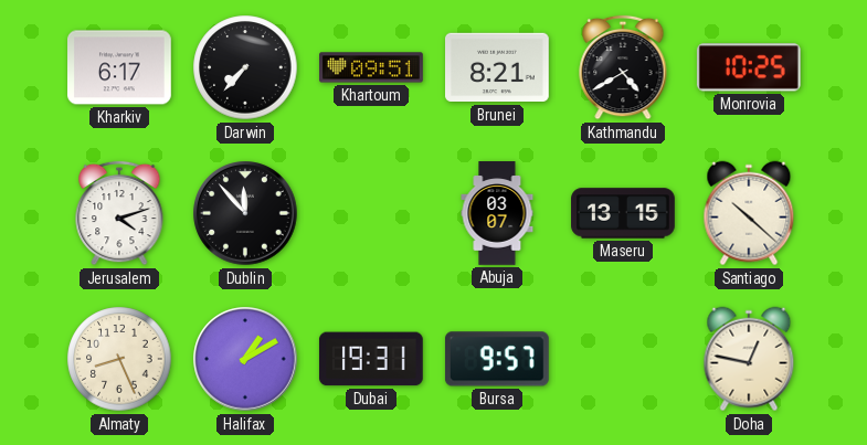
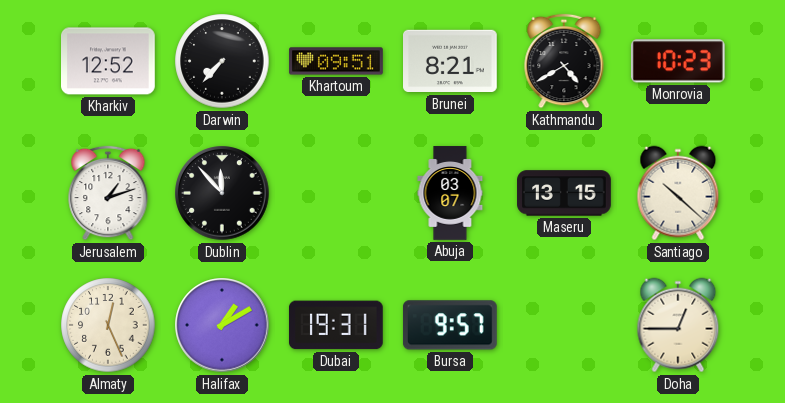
Kharkiv: 6:17 -> 12:52 (109, 61)
Monrovia: 10:25 -> 10:23 (678, 61)
Jerusalem: 4:12 -> 1:12 (108, 193)
Almaty: 8:26 -> 12:26 (108, 325)
Doha: 12:47 -> 12:45 (678, 325)
